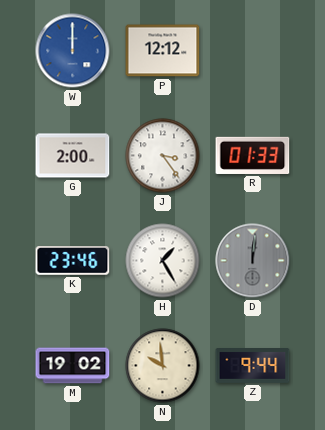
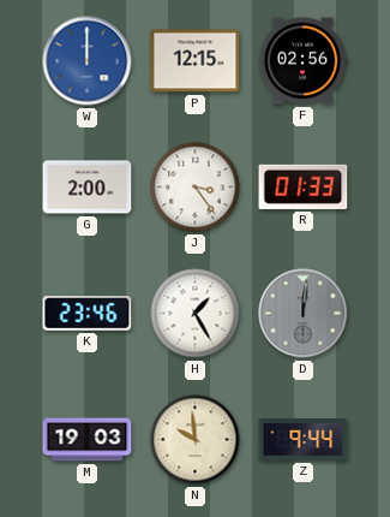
P: 12:12 -> 12:15 (196, 61)
F: none -> 02:56 (302, 61)
M: 19:02 -> 19:03 (88, 440)
